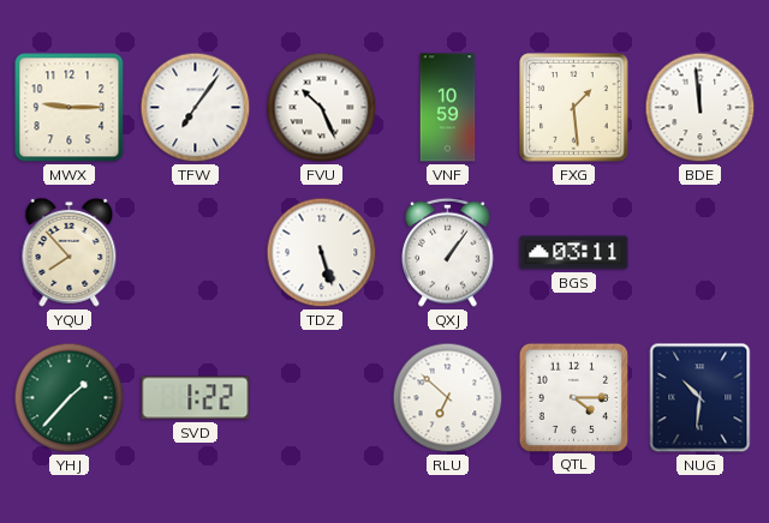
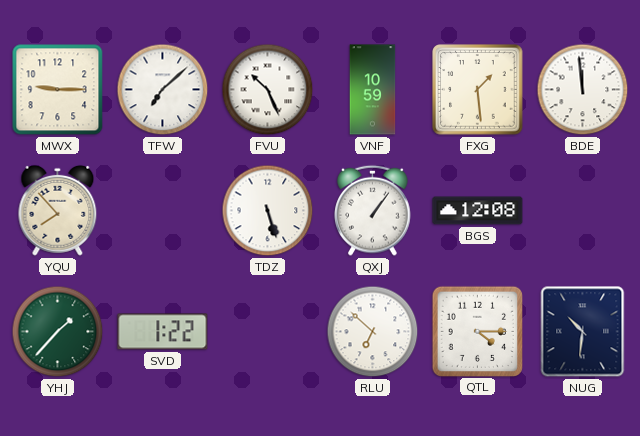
TFW: 7:06 -> 7:08 (163, 90)
BGS: 03:11 -> 12:08 (478, 211)
